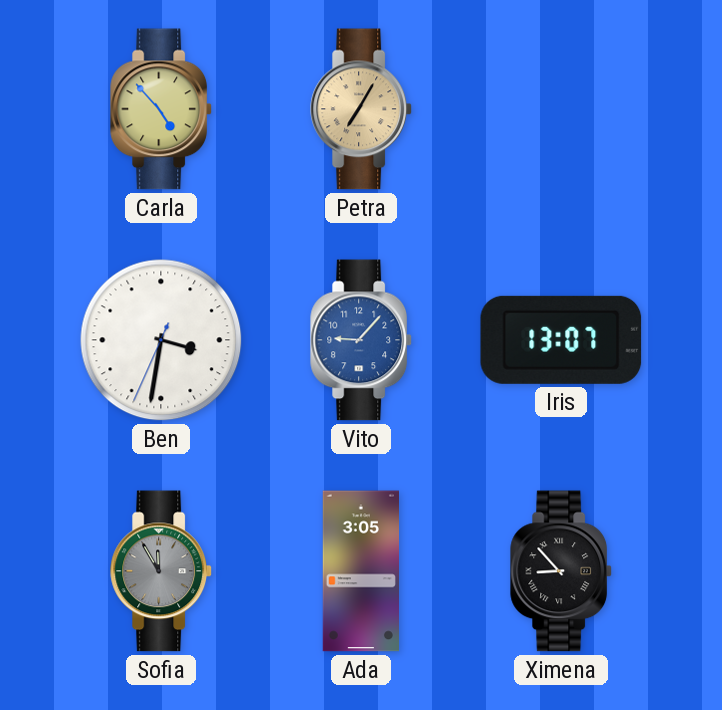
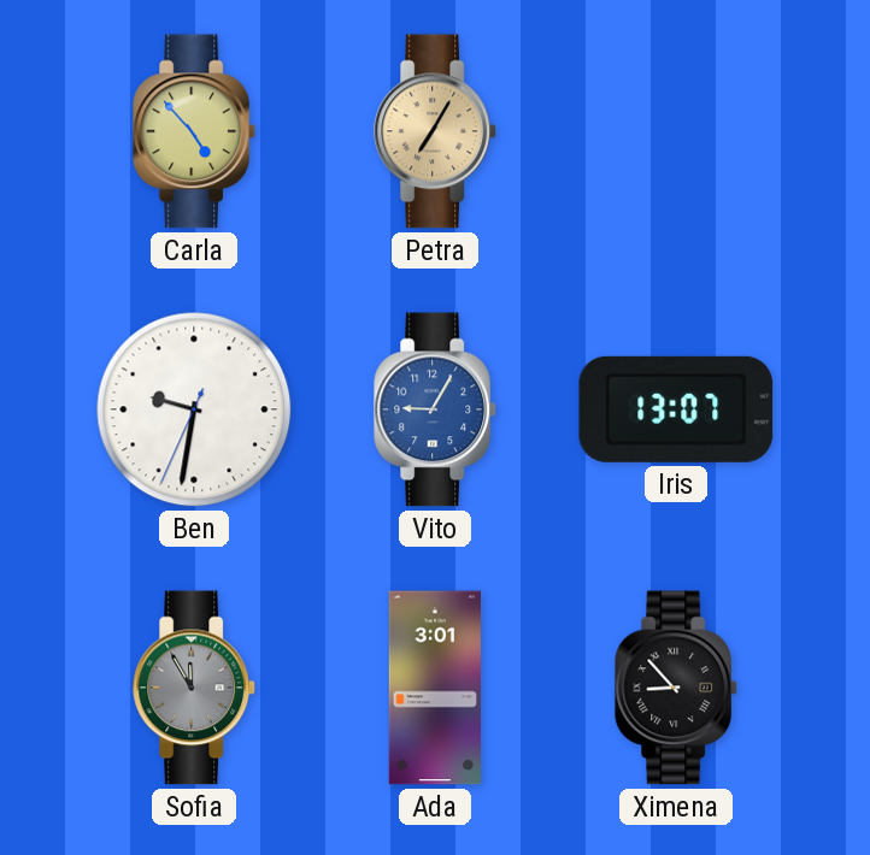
Ben: 3:31 -> 9:31 (194, 409)
Vito: 9:07 -> 9:05 (435, 409)
Ada: 3:05 -> 3:01 (434, 688)
